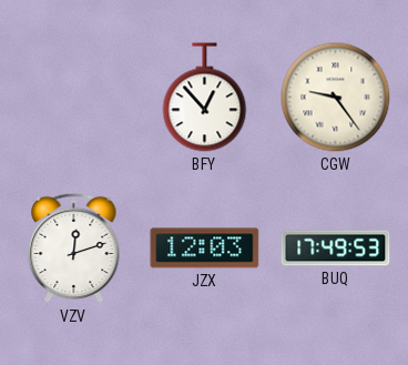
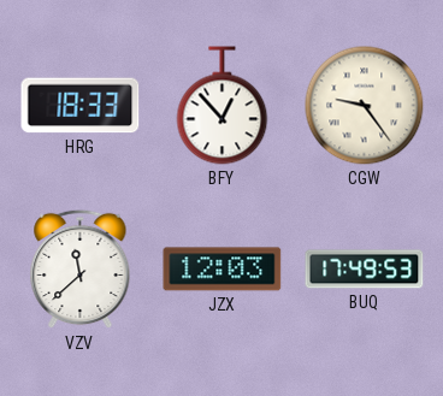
HRG: none -> 18:33 (81, 106)
VZV: 12:12 -> 11:38 (81, 270)
